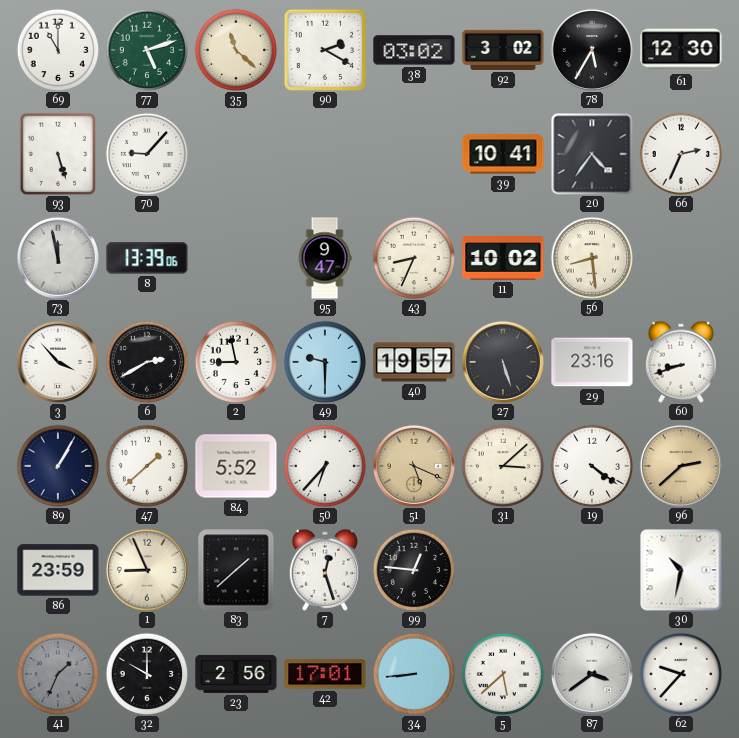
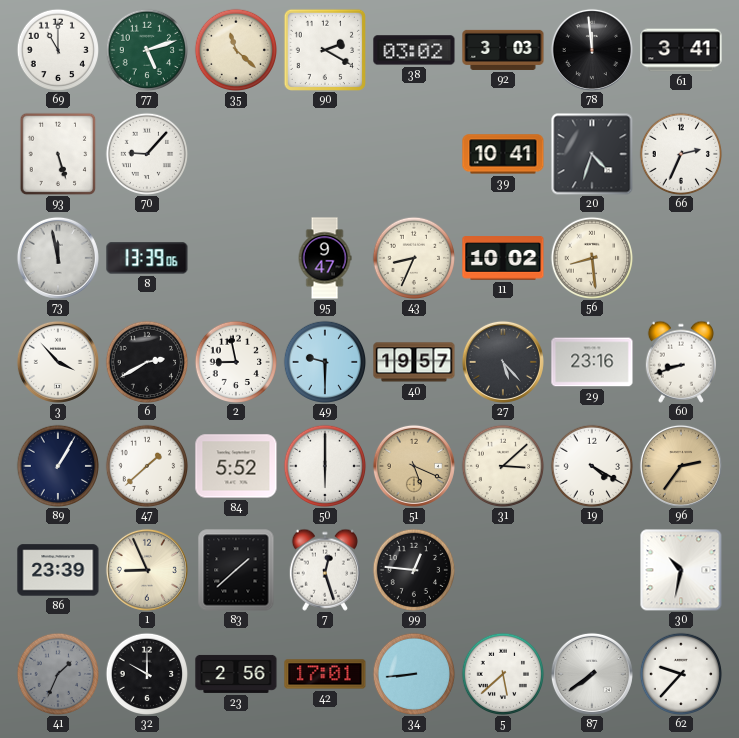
92: 3:02 -> 3:03 (503, 50)
78: 5:35 -> 11:59 (592, 50)
61: 12:30 -> 3:41 (681, 50)
20: 4:36 -> 4:33 (592, 154)
27: 5:27 -> 5:23 (503, 362)
50: 6:37 -> 6:00 (325, 466)
19: 4:21 -> 4:20 (592, 466)
96: 2:38 -> 2:36 (681, 466)
86: 23:59 -> 23:39 (58, 570)
87: 3:39 -> 7:39 (592, 674)
